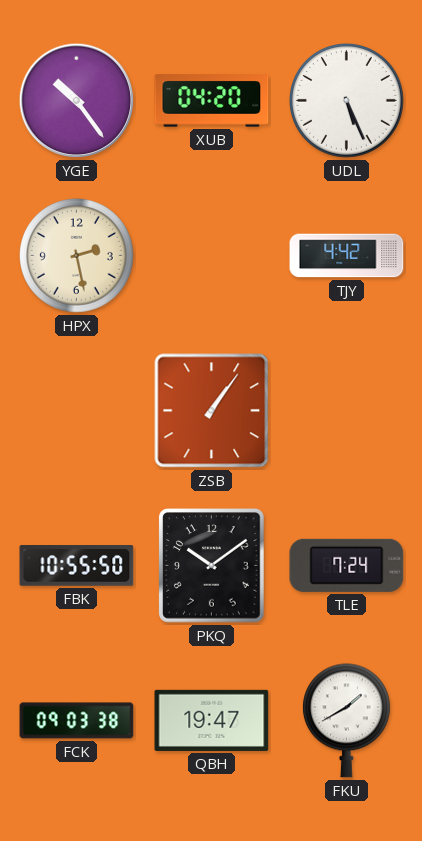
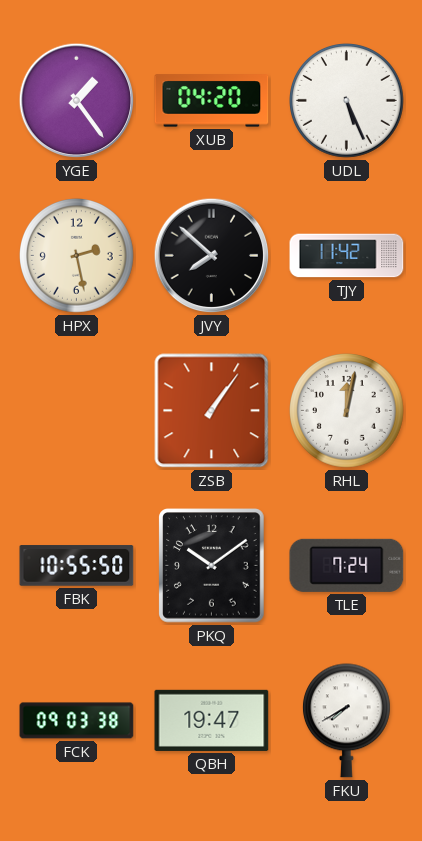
YGE: 10:24 -> 1:24 (77, 101)
JVY: none -> 7:52 (212, 256)
TJY: 4:42 -> 11:42 (347, 256)
RHL: none -> 12:02 (347, 411)
FKU: 1:40 -> 7:40 (346, 721)
